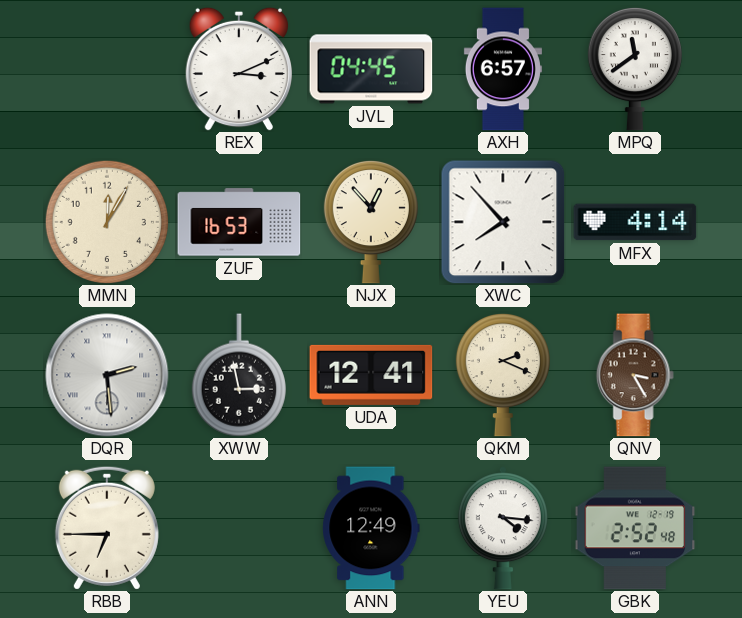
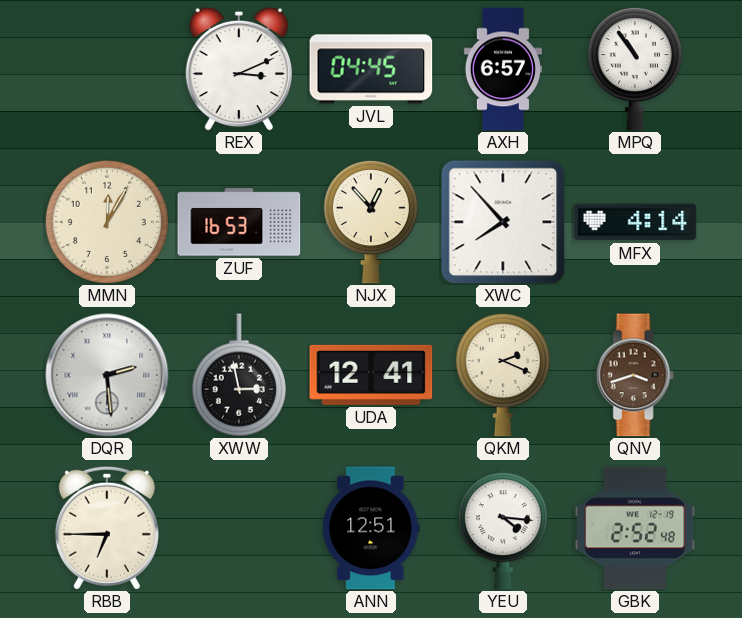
MPQ: 11:39 -> 10:54 (635, 69)
QNV: 3:25 -> 3:42 (635, 375)
ANN: 12:49 -> 12:51 (371, 528)
